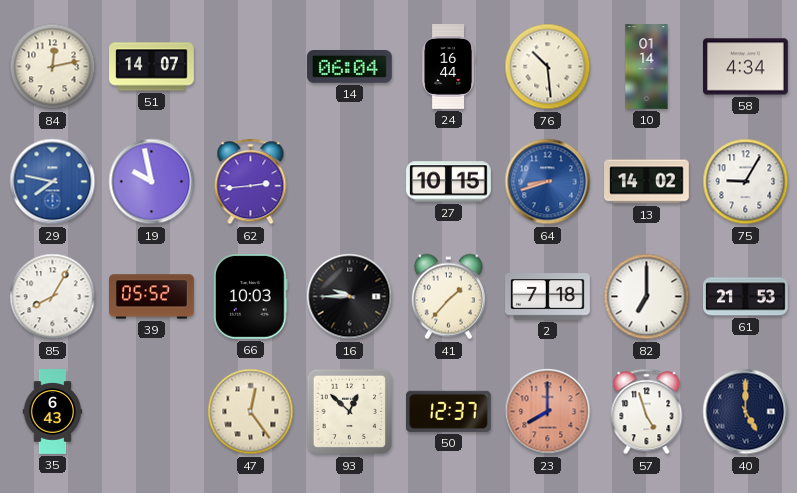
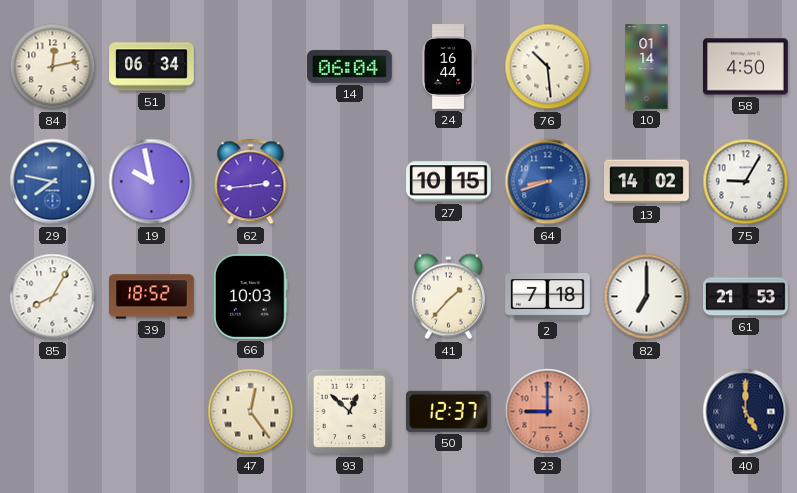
51: 14:07 -> 06:34 (152, 67)
58: 4:34 -> 4:50 (746, 67)
39: 05:52 -> 18:52 (152, 297)
16: 9:45 -> none (350, 297)
35: 6:43 -> none (53, 412)
23: 8:00 -> 9:00 (548, 412)
57: 4:57 -> none (647, 412)
